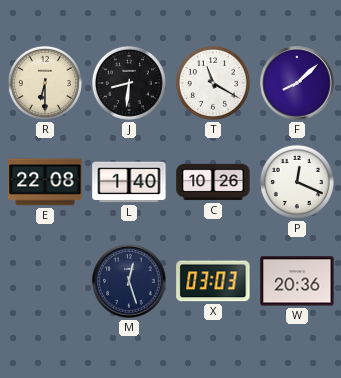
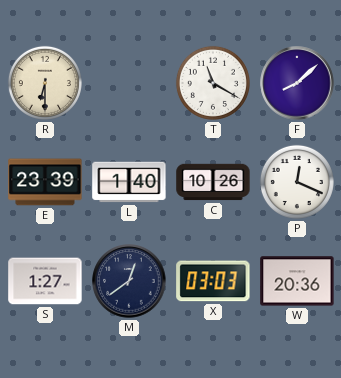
J: 8:31 -> none (129, 83)
E: 22:08 -> 23:39 (45, 182)
S: none -> 1:27 (45, 281)
M: 12:27 -> 12:39 (129, 281)
